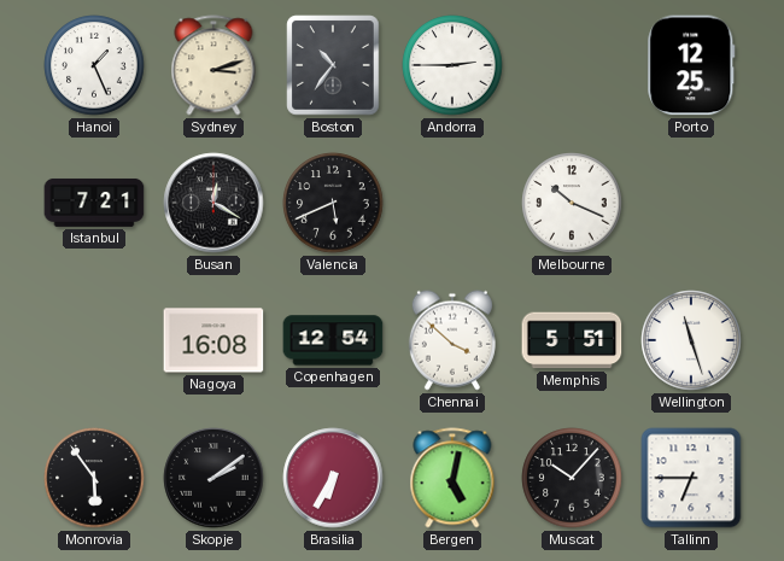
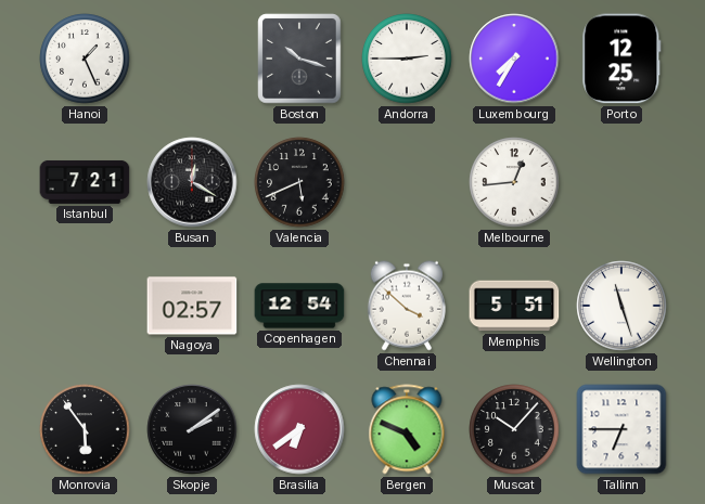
Sydney: 3:12 -> none (213, 65)
Boston: 10:36 -> 10:18 (299, 59)
Luxembourg: none -> 7:35 (514, 59)
Melbourne: 10:19 -> 12:44 (514, 182)
Nagoya: 16:08 -> 02:57 (192, 306)
Brasilia: 6:35 -> 6:39 (299, 429)
Bergen: 5:02 -> 4:49 (407, 429)
